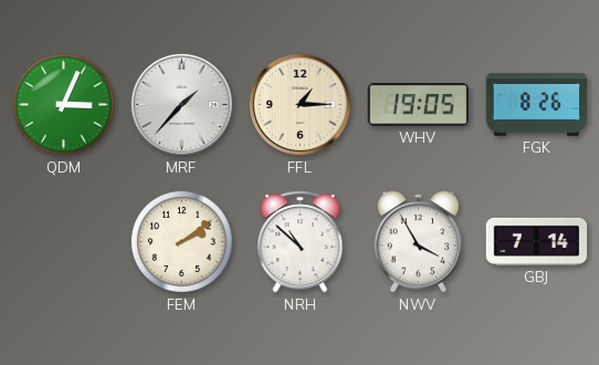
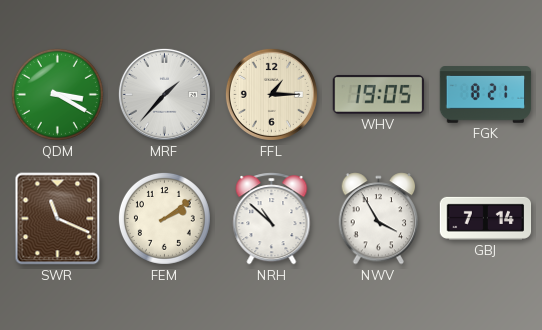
QDM: 3:04 -> 3:20 (57, 94)
FGK: 8:26 -> 8:21 (486, 95)
SWR: none -> 11:19 (58, 219)
